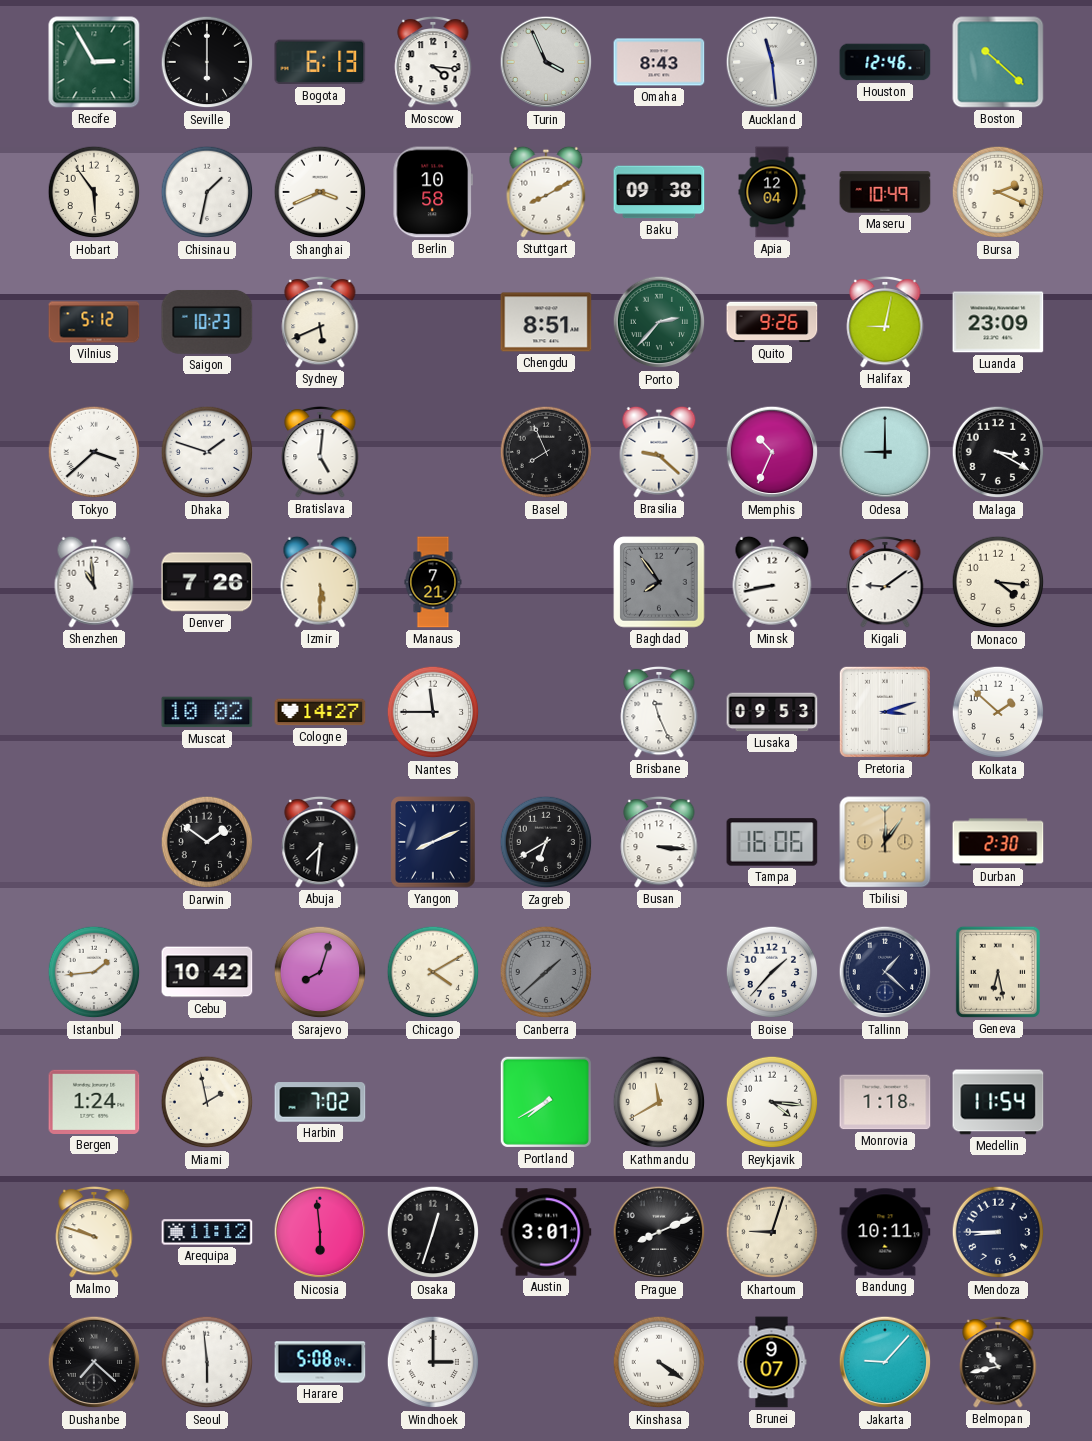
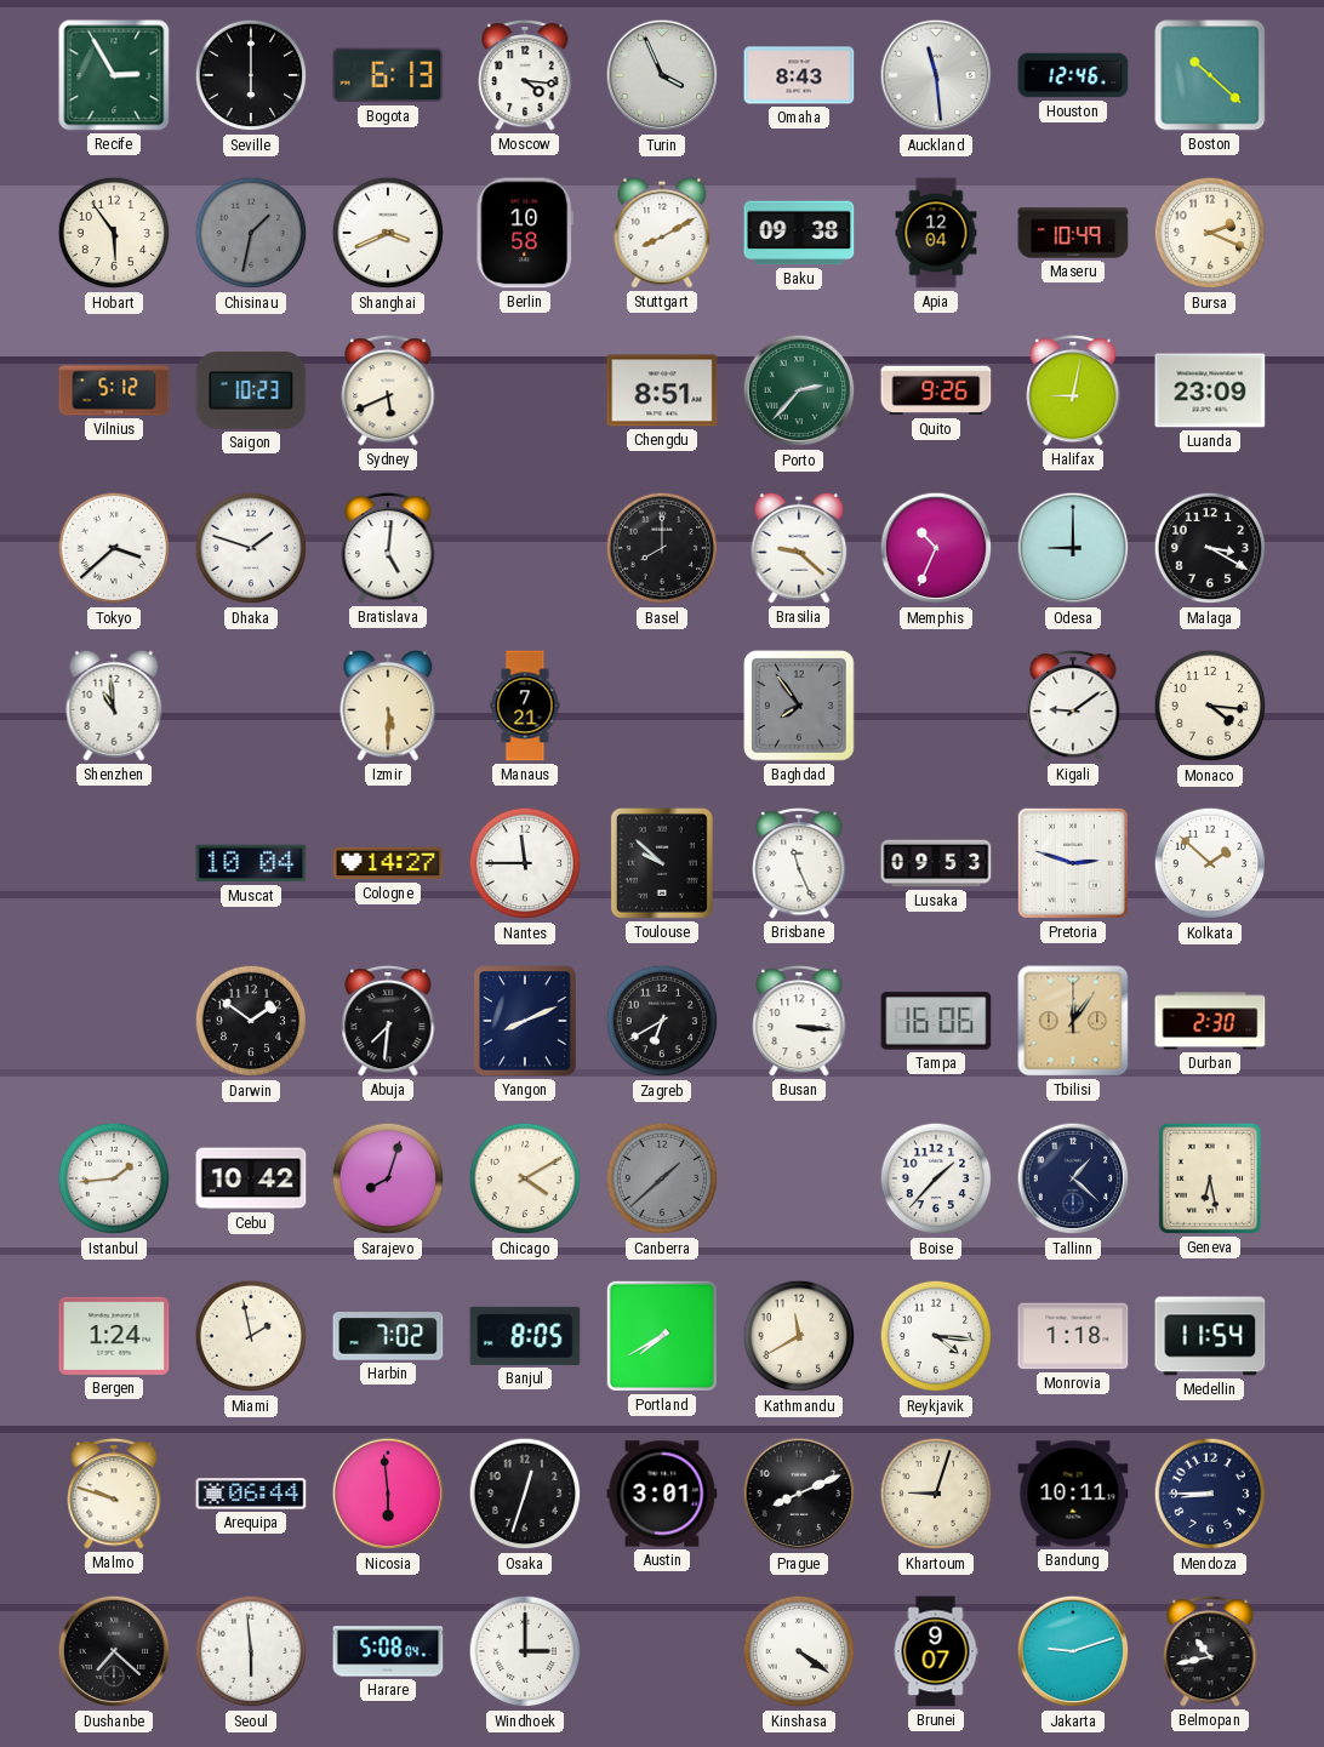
Chisinau dial: white -> grey (251, 233)
Basel: 7:56 -> 8:00 (662, 548)
Denver: 7:26 -> none (207, 582)
Minsk: 8:43 -> none (772, 582)
Muscat: 10:02 -> 10:04 (251, 863)
Toulouse: none -> 9:52 (663, 864)
Pretoria: 3:12 -> 2:48 (1073, 863)
Banjul: none -> 8:05 (525, 1336)
Arequipa: 11:12 -> 06:44 (251, 1494)
Jakarta: 9:07 -> 9:12 (1073, 1651)
